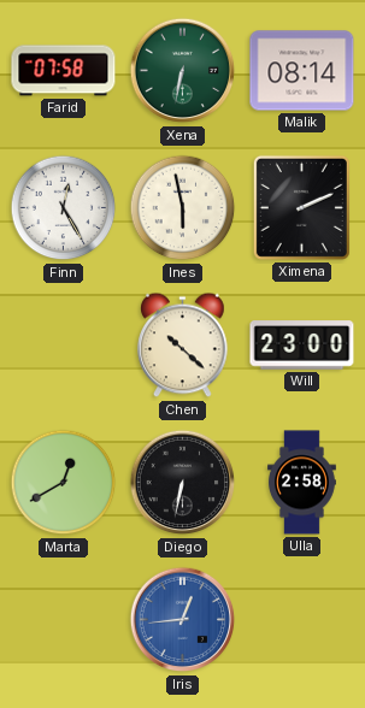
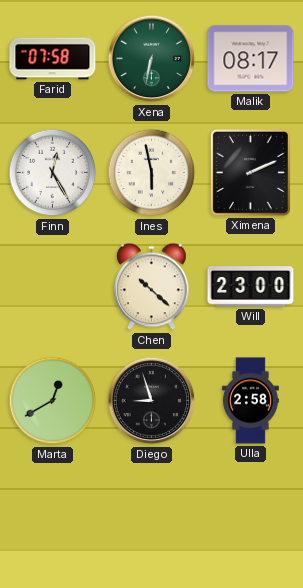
Malik: 08:14 -> 08:17 (251, 59)
Diego: 6:32 -> 8:57 (152, 401)
Iris: 12:44 -> none (183, 620)
